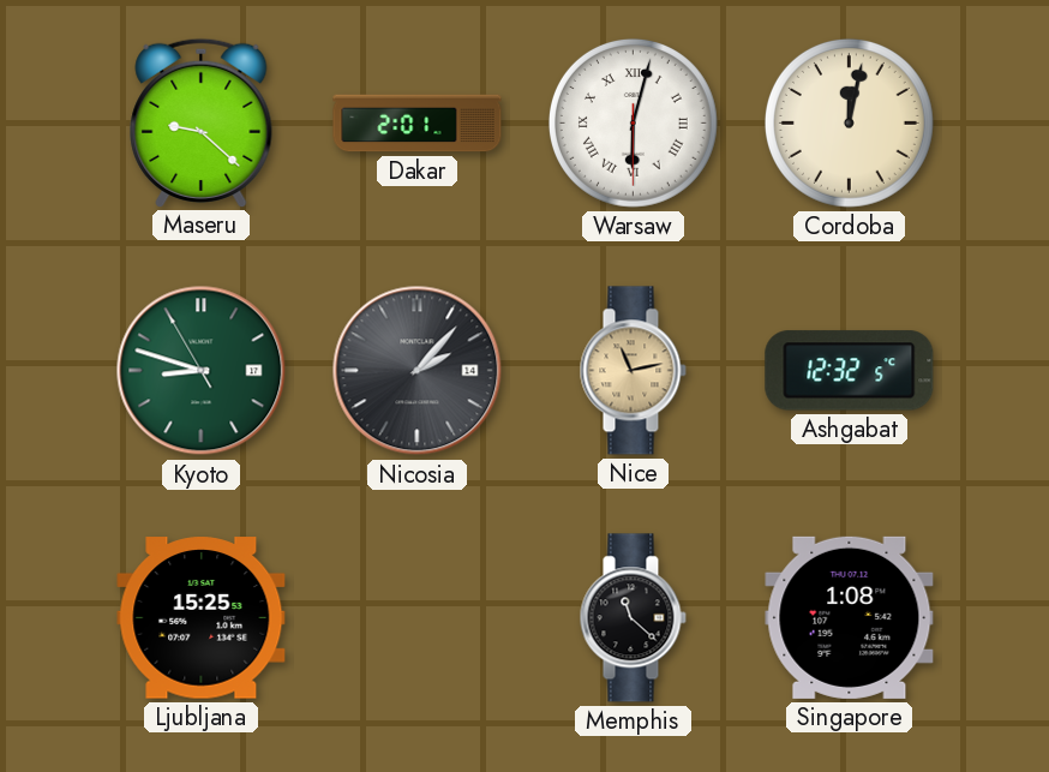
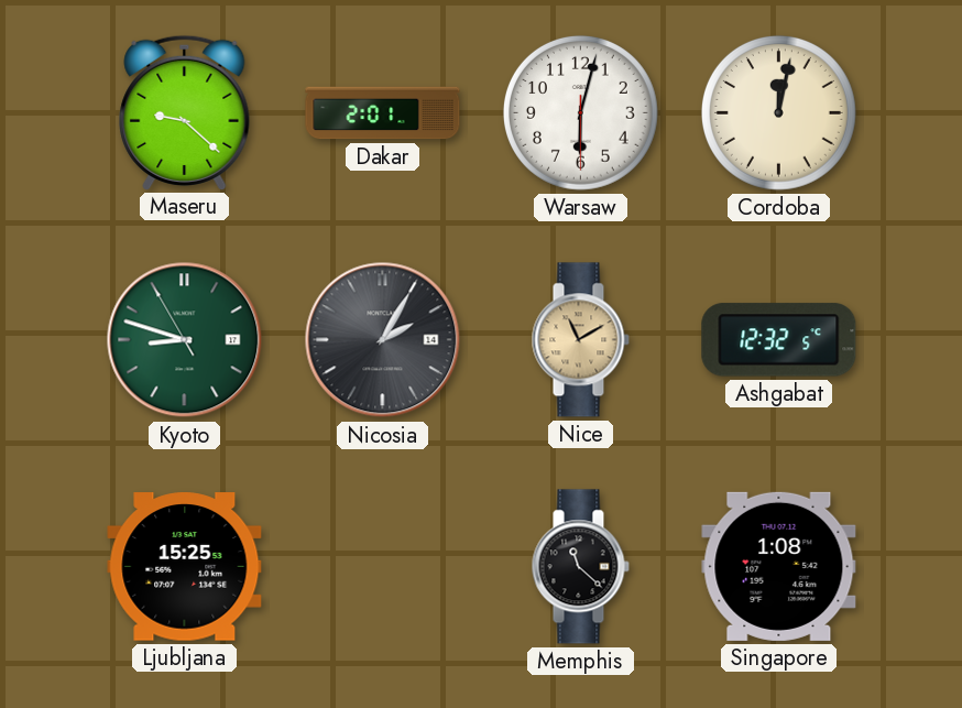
Warsaw numerals: Roman -> Arabic (580, 112)
Nicosia: 2:07 -> 2:05 (383, 340)
Nice: 11:13 -> 11:10 (580, 340)
